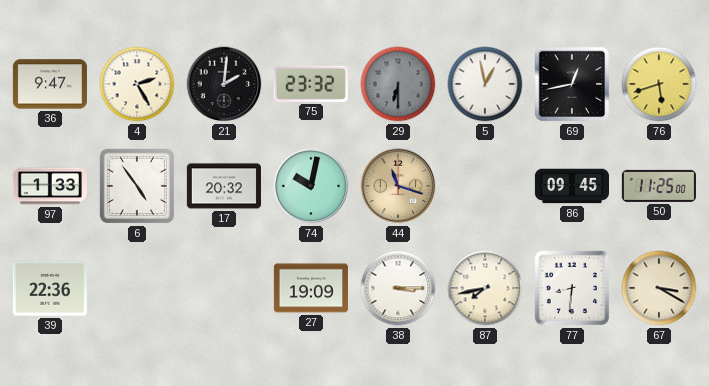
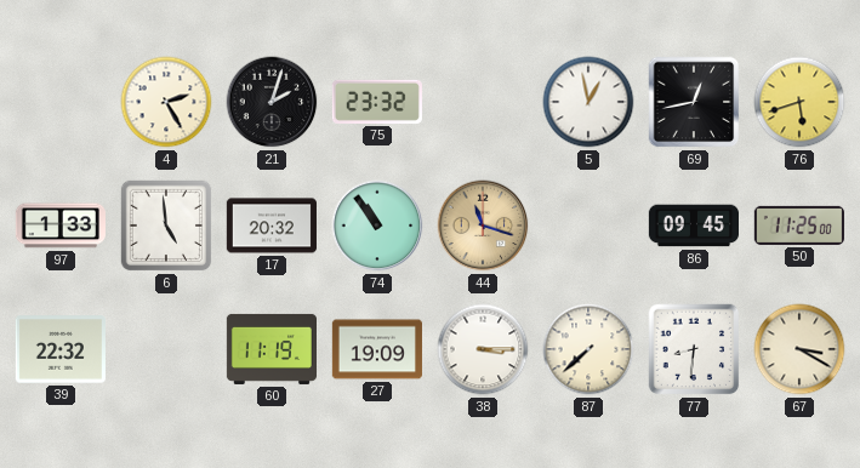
36: 9:47 -> none (50, 84)
21: 2:01 -> 2:03 (272, 102)
29: 6:30 -> none (398, 84)
6: 4:54 -> 4:59 (166, 226)
74: 10:02 -> 10:54 (377, 226)
39: 22:36 -> 22:32 (61, 349)
60: none -> 11:19 (270, 349)
87: 7:43 -> 7:38 (588, 349)
